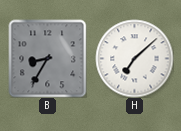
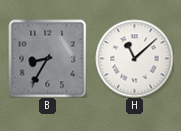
H: 7:08 -> 11:08 (134, 58)
